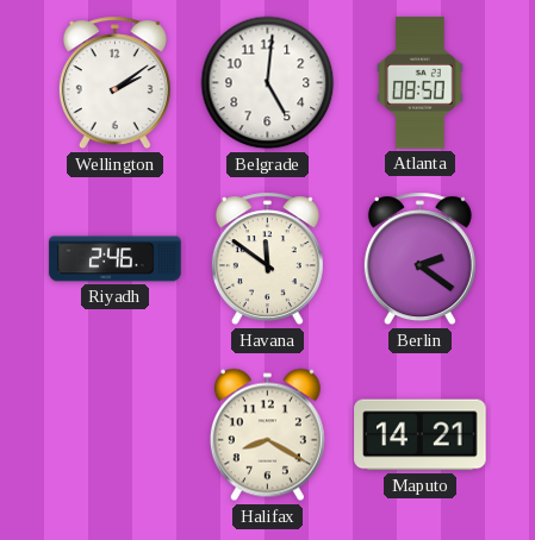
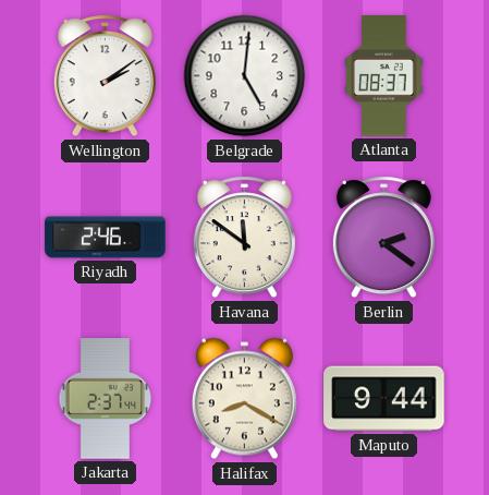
Atlanta: 08:50 -> 08:37 (384, 76)
Jakarta: none -> 2:37 (106, 399)
Maputo: 14:21 -> 9:44 (384, 399)
